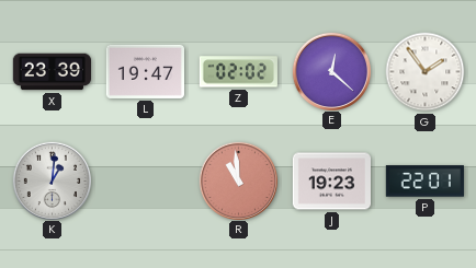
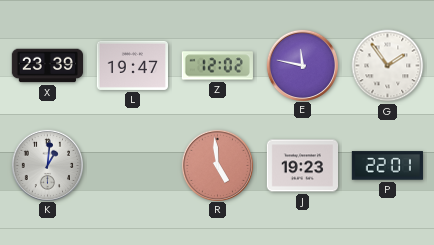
Z: 02:02 -> 12:02 (217, 66)
E: 12:22 -> 11:47 (302, 65)
R: 10:59 -> 4:59 (217, 165)
